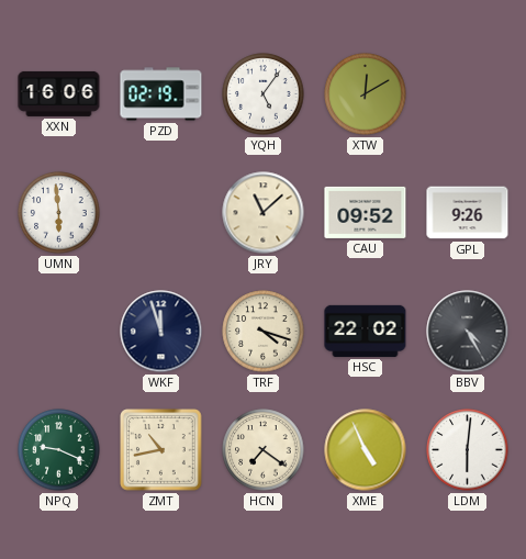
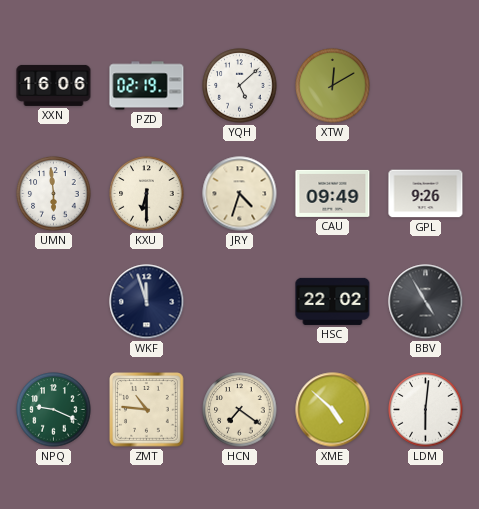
YQH: 5:06 -> 5:08 (240, 86)
KXU: none -> 6:30 (147, 194)
JRY: 11:08 -> 4:33 (240, 194)
CAU: 09:52 -> 09:49 (333, 193)
TRF: 4:18 -> none (264, 332)
BBV: 4:25 -> 4:55 (426, 302)
ZMT: 10:43 -> 10:46 (147, 410)
XME: 4:56 -> 4:52 (333, 410)
